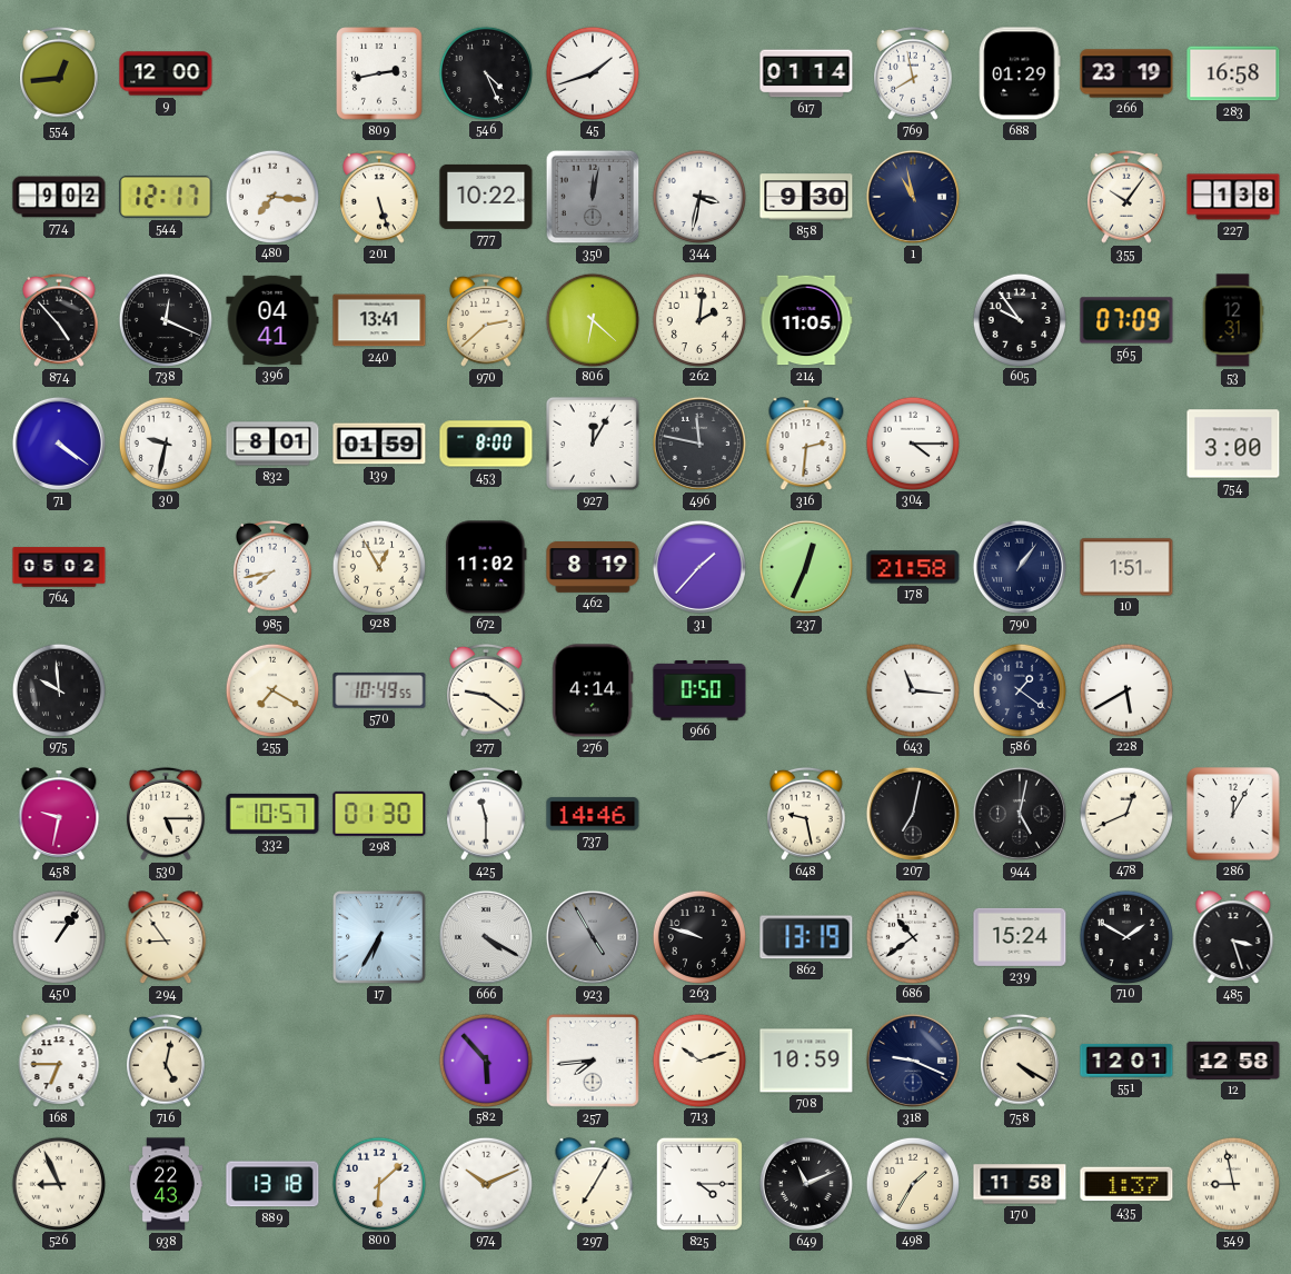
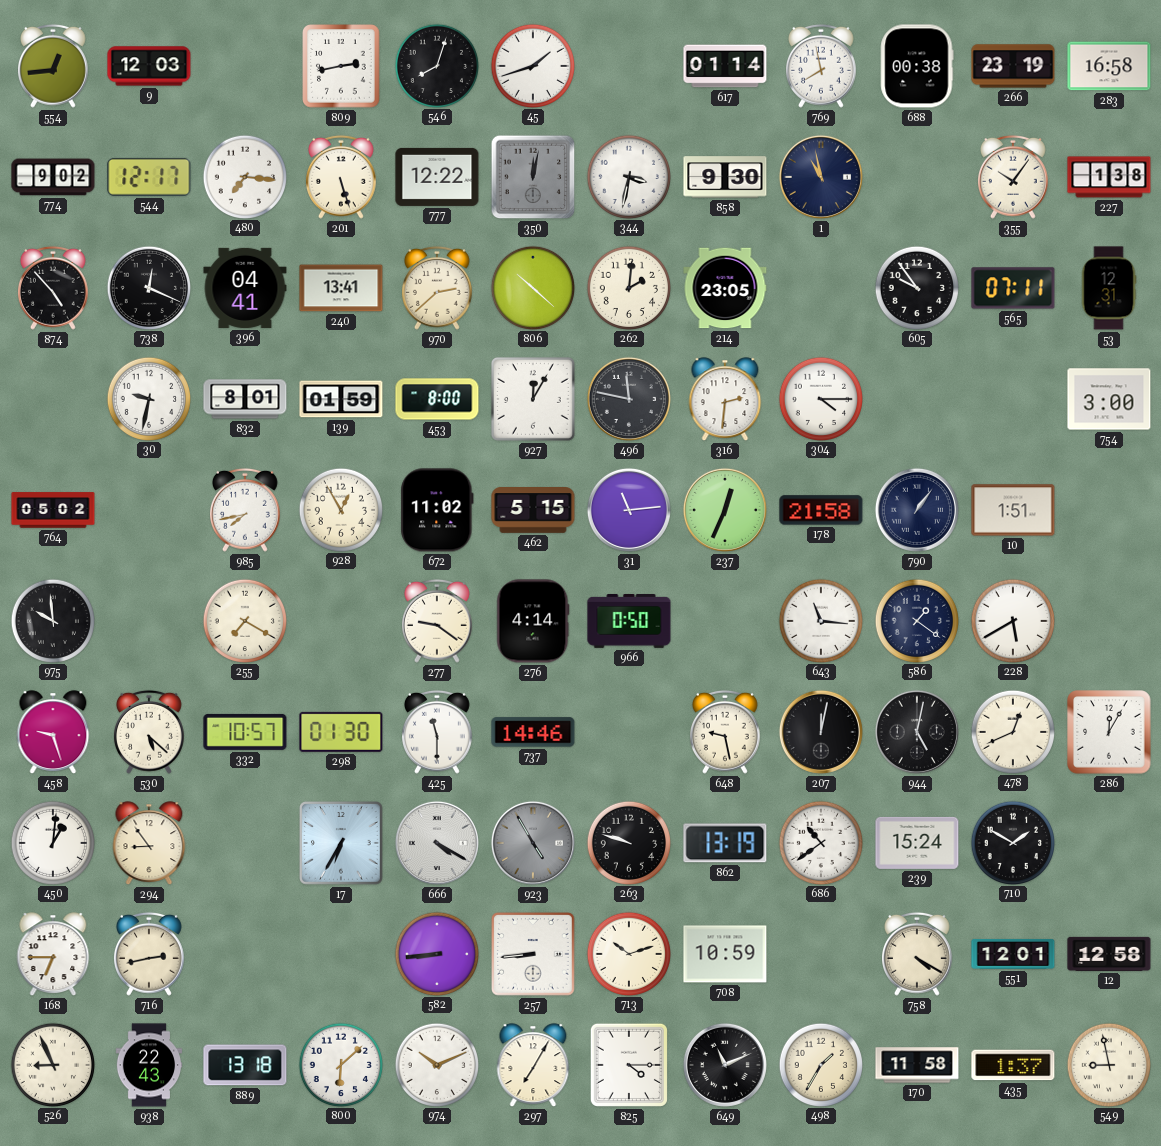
9: 12:00 -> 12:03 (149, 66)
546: 4:26 -> 8:03 (436, 65)
688: 01:29 -> 00:38 (917, 66)
777: 10:22 -> 12:22 (437, 177)
806: 6:22 -> 10:22 (532, 287)
214: 11:05 -> 23:05 (725, 288)
565: 07:09 -> 07:11 (1013, 288)
71: 4:21 -> none (59, 444)
462: 8:19 -> 5:15 (533, 511)
31: 1:37 -> 11:14 (629, 510)
570: 10:49 -> none (379, 690)
458: 9:32 -> 9:27 (53, 732)
530: 5:15 -> 5:22 (150, 732)
207: 7:02 -> 12:02 (821, 732)
450: 1:06 -> 1:01 (52, 842)
485: 3:27 -> none (1233, 937)
716: 5:02 -> 2:43 (150, 954)
582: 5:53 -> 8:44 (436, 953)
257: 7:44 -> 8:44 (533, 954)
318: 9:19 -> none (913, 1061)
